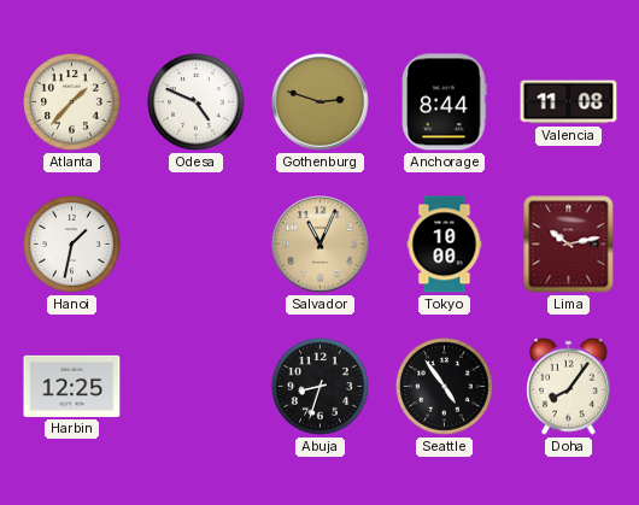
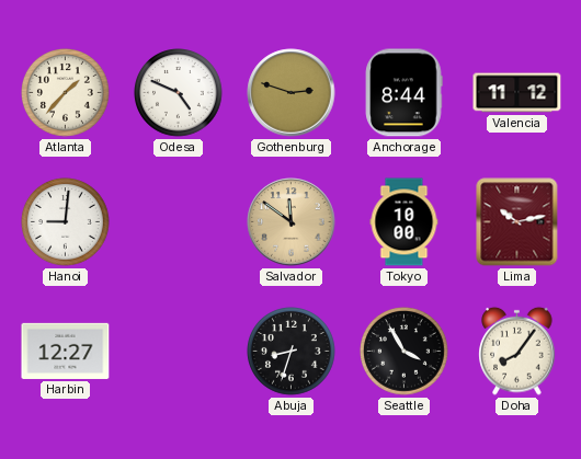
Valencia: 11:08 -> 11:12 (517, 93)
Hanoi: 1:32 -> 9:01 (66, 222)
Salvador: 11:04 -> 11:51 (292, 222)
Harbin: 12:25 -> 12:27 (66, 351)
Seattle: 4:54 -> 3:55 (405, 352)
